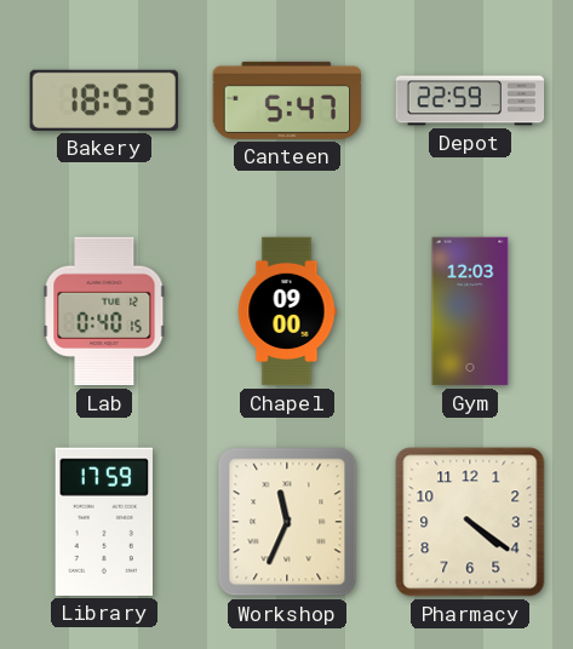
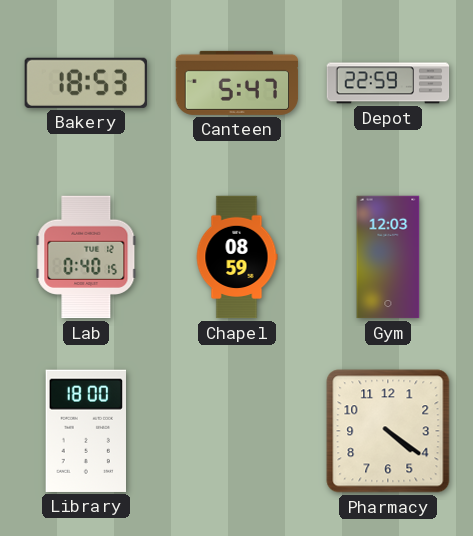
Chapel: 09:00 -> 08:59 (237, 257)
Library: 17:59 -> 18:00 (85, 431)
Workshop: 11:34 -> none (287, 522)
